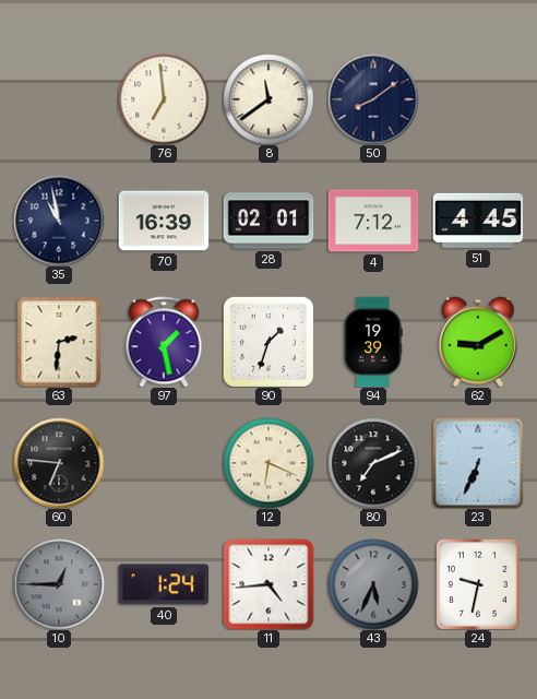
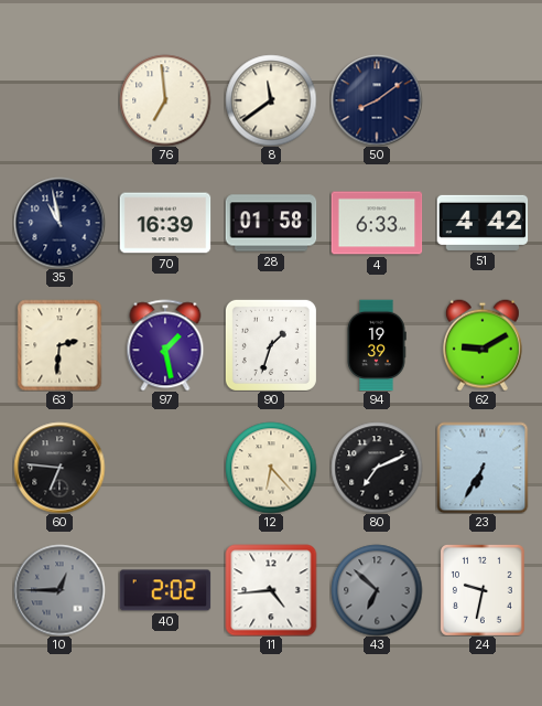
28: 02:01 -> 01:58 (271, 223)
4: 7:12 -> 6:33 (377, 223)
51: 4:45 -> 4:42 (483, 223)
12: 6:19 -> 6:23 (271, 468)
23: 6:34 -> 6:35 (483, 468)
40: 1:24 -> 2:02 (165, 590)
43: 5:34 -> 6:52 (377, 590)
